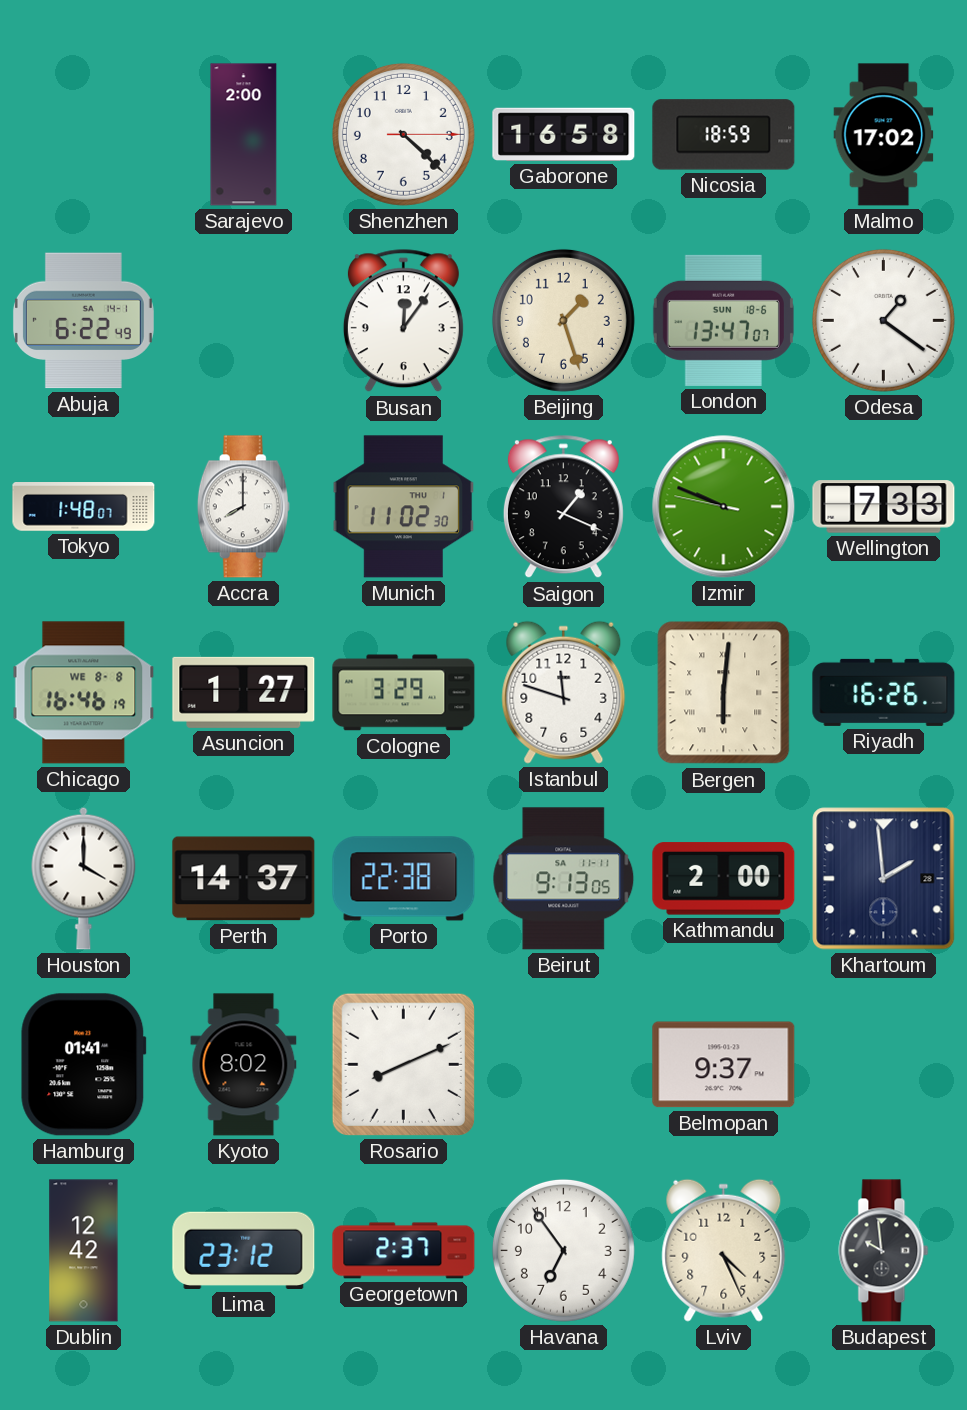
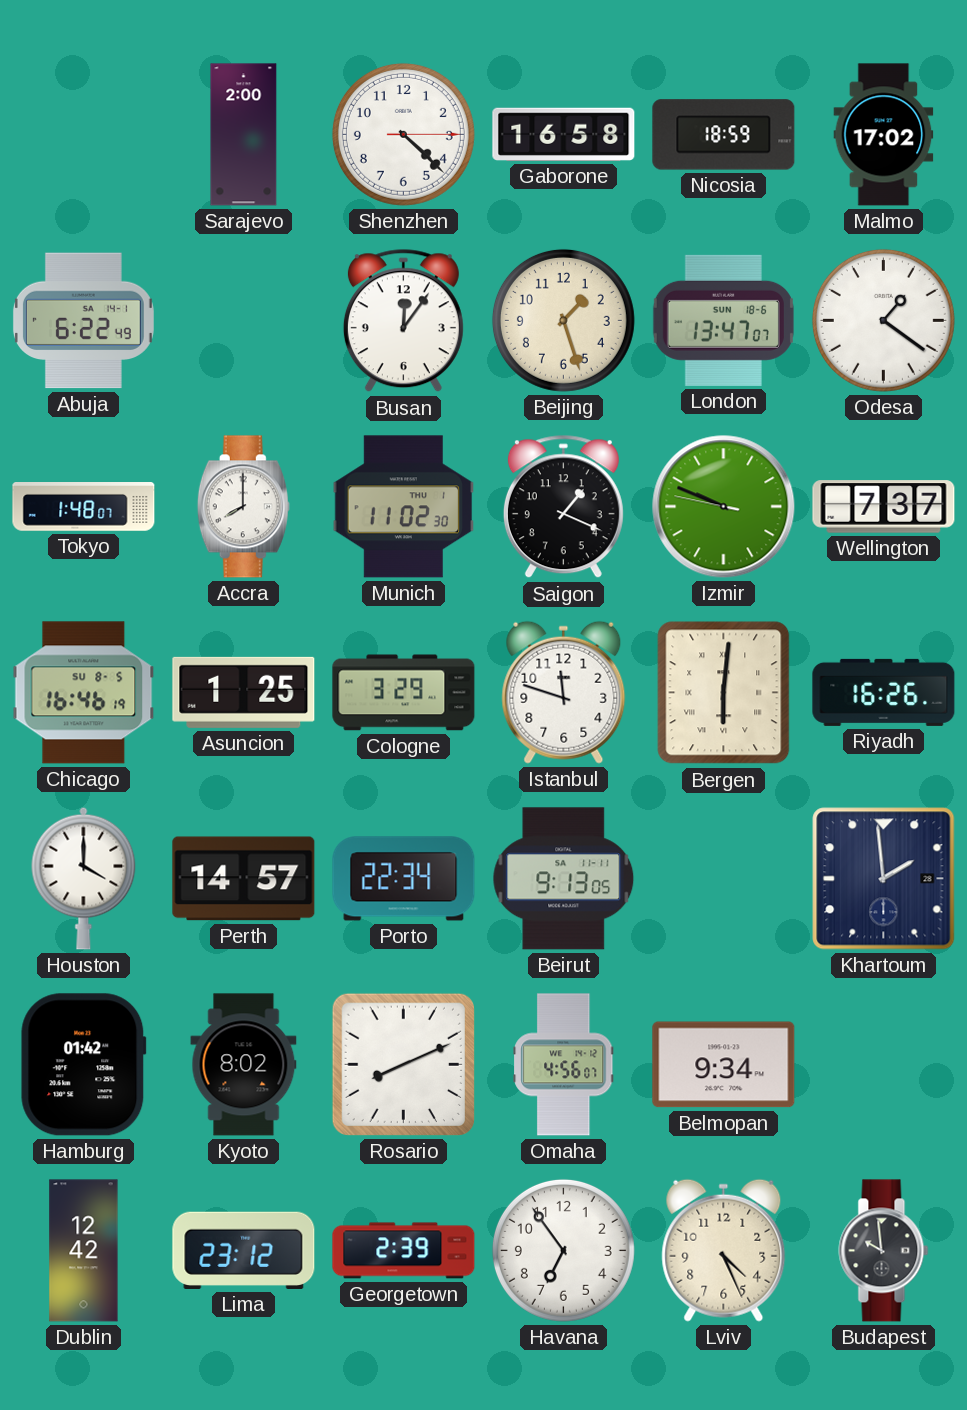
Wellington: 7:33 -> 7:37 (884, 507)
Chicago date: WE 8-8 -> SU 8-5 (84, 693)
Asuncion: 1:27 -> 1:25 (244, 692)
Perth: 14:37 -> 14:57 (244, 879)
Porto: 22:38 -> 22:34 (404, 879)
Kathmandu: 2:00 -> none (724, 879)
Hamburg: 01:41 -> 01:42 (84, 1065)
Omaha: none -> 4:56 (564, 1065)
Belmopan: 9:37 -> 9:34 (724, 1065)
Georgetown: 2:37 -> 2:39 (404, 1251)
